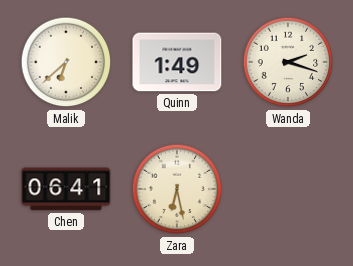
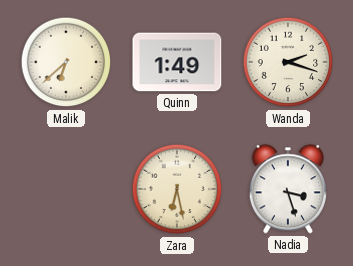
Chen: 06:41 -> none (66, 189)
Nadia: none -> 3:27 (288, 189)
